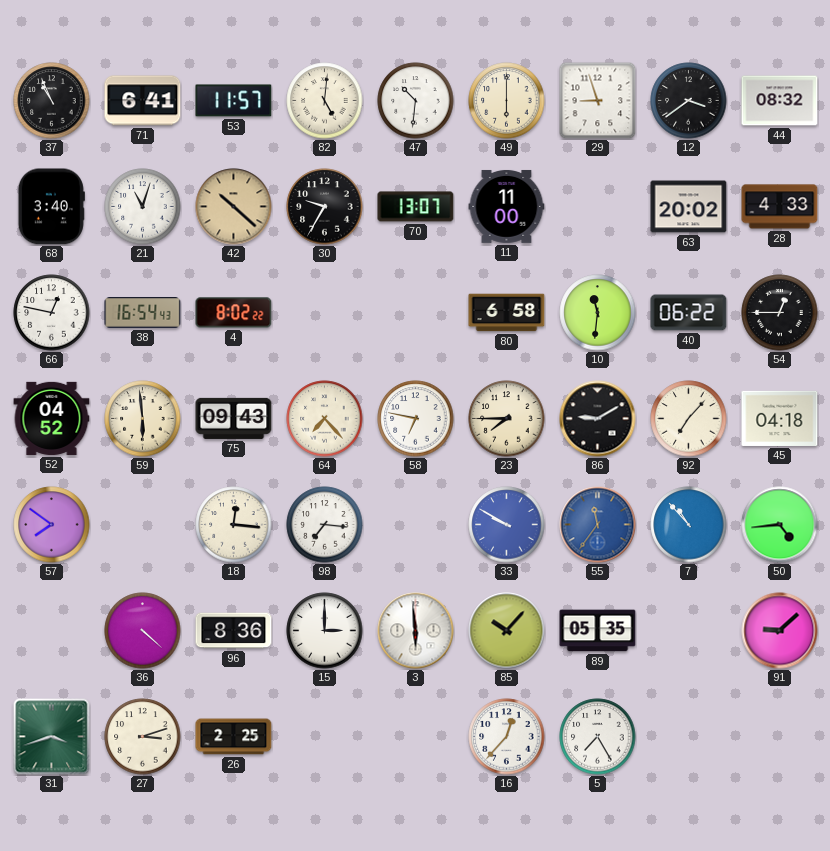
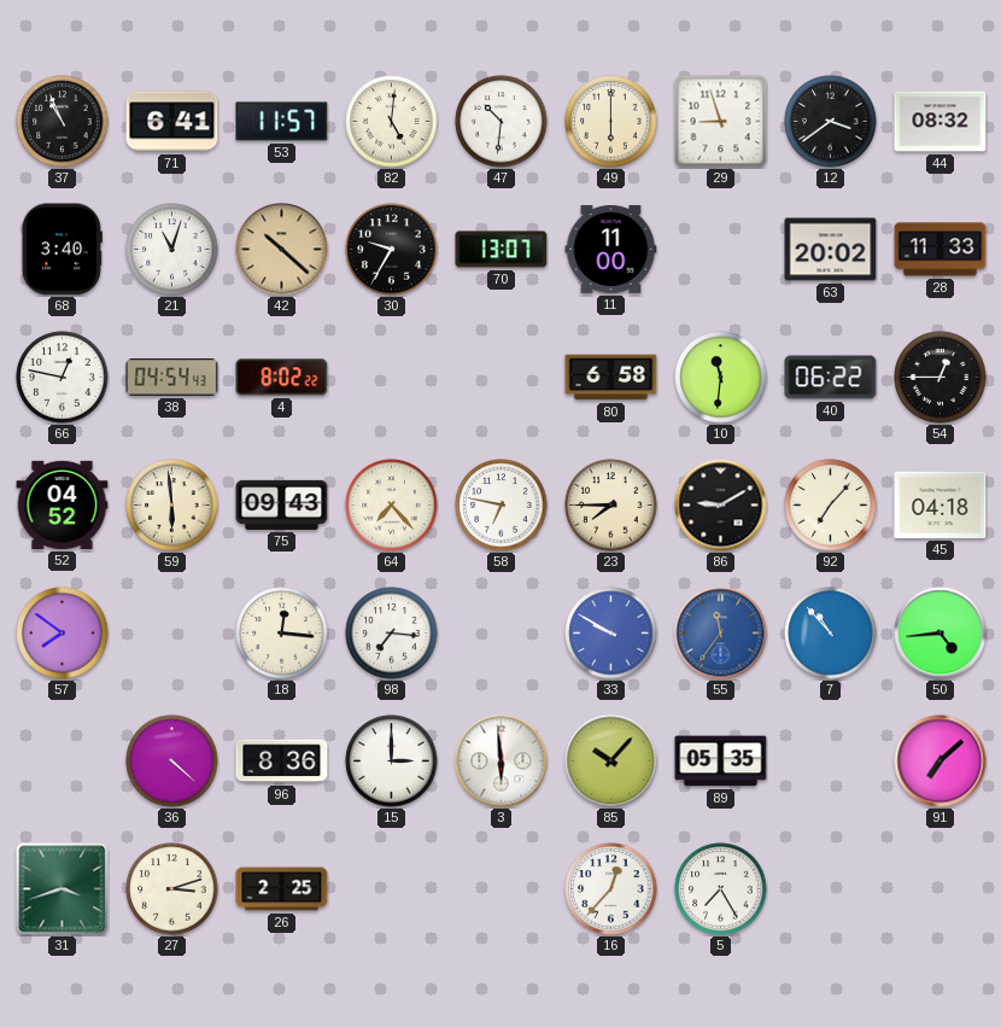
28: 4:33 -> 11:33 (941, 250)
38: 16:54 -> 04:54 (172, 378)
91: 9:08 -> 7:08 (941, 762)
